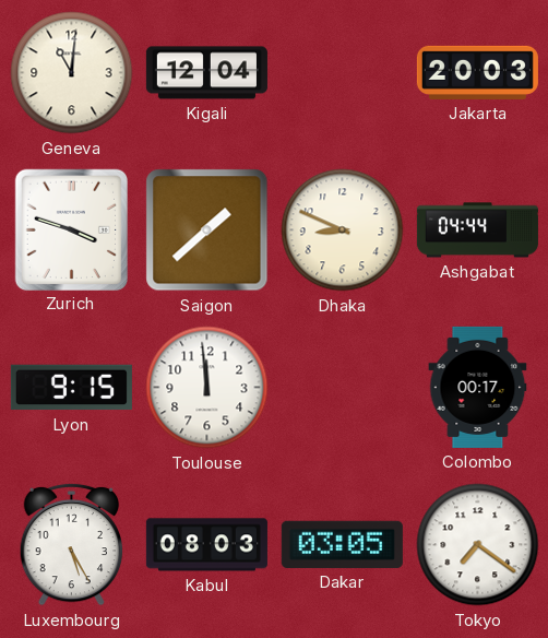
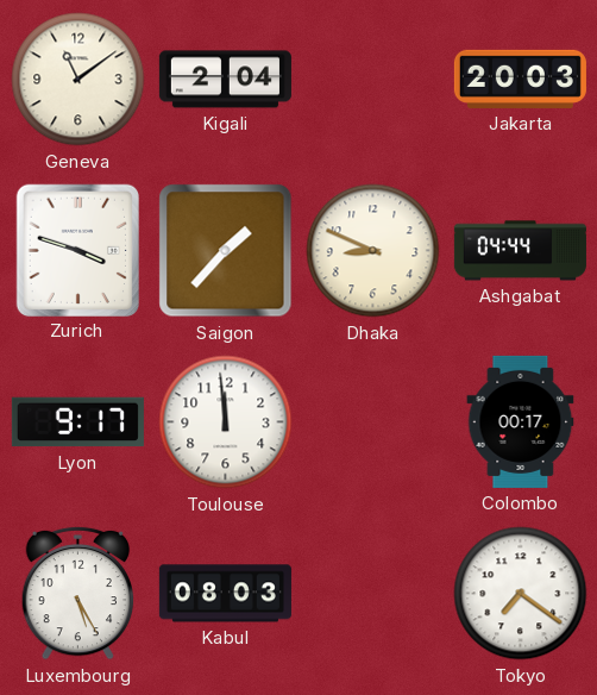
Geneva: 11:01 -> 11:09 (78, 80)
Kigali: 12:04 -> 2:04 (225, 80)
Saigon: 1:38 -> 1:37 (226, 251)
Lyon: 9:15 -> 9:17 (77, 422)
Dakar: 03:05 -> none (342, 544)
